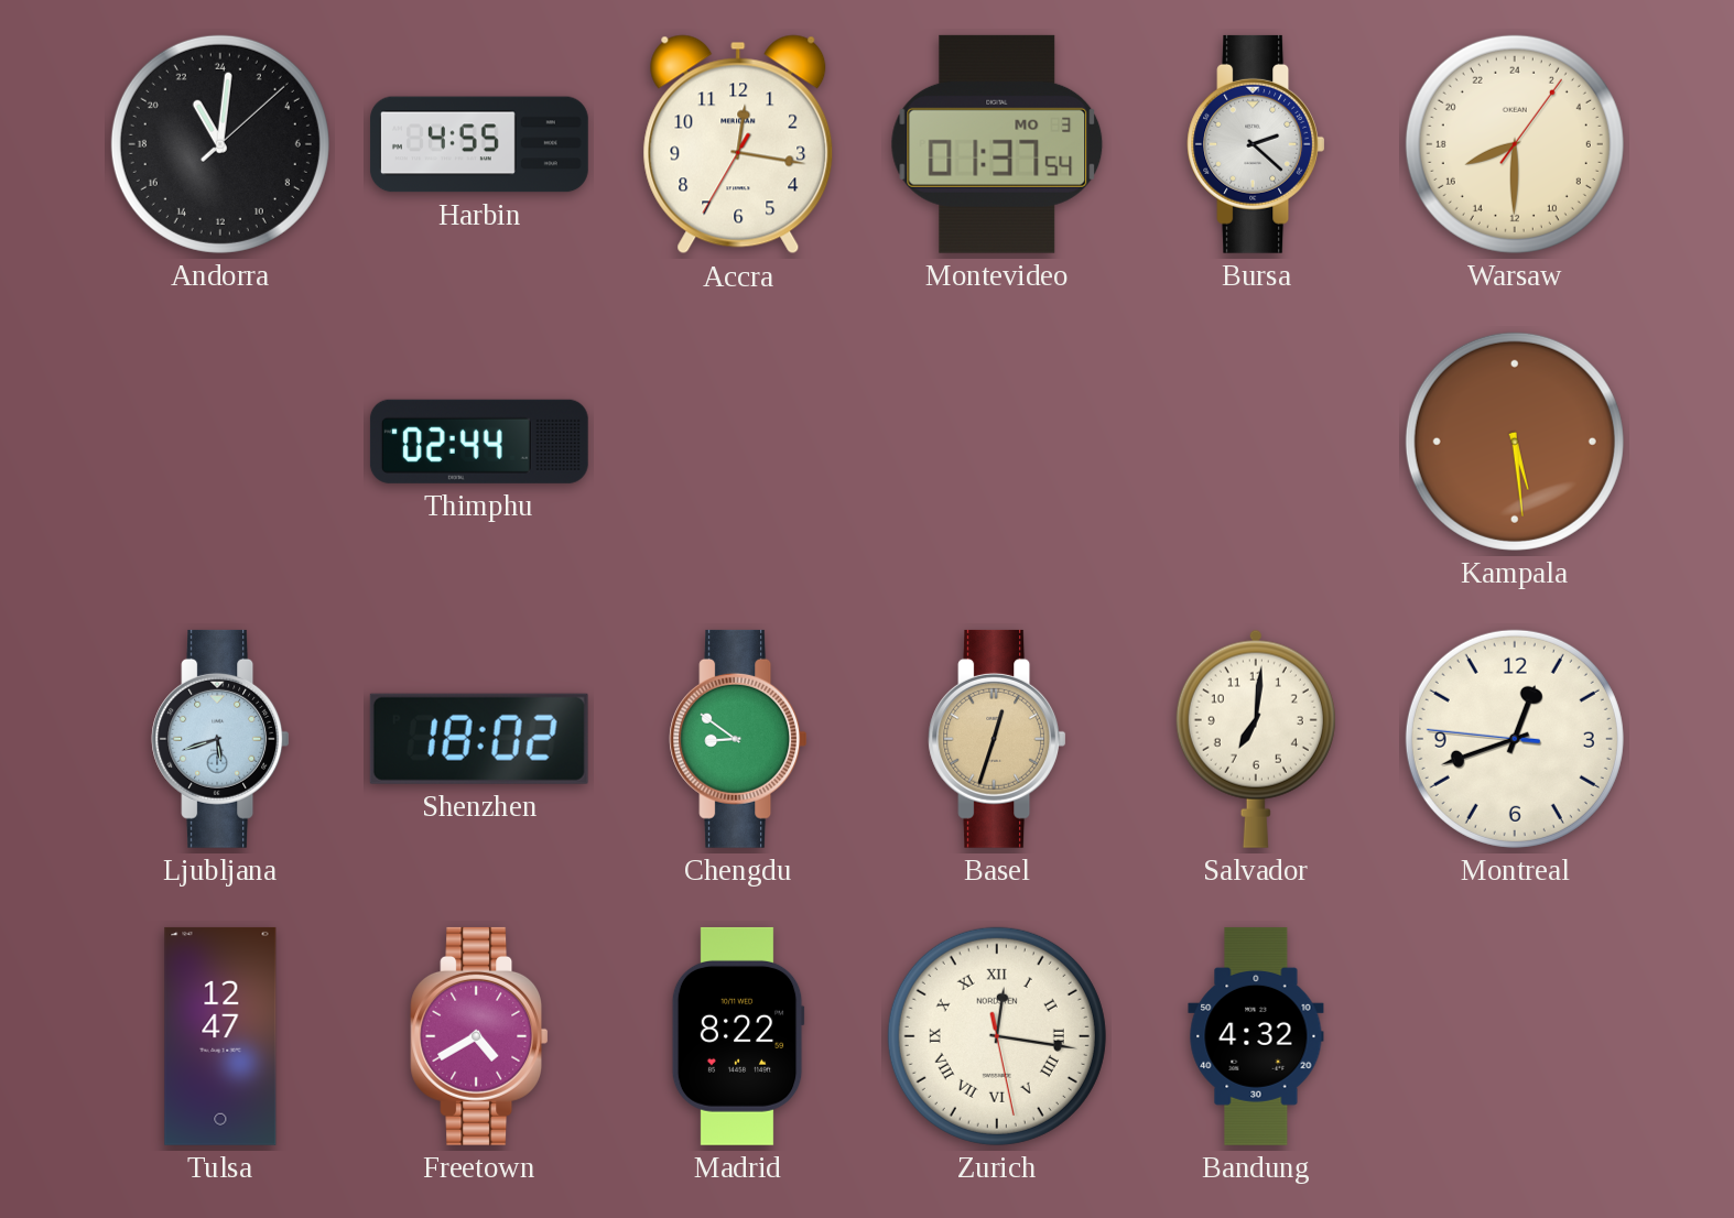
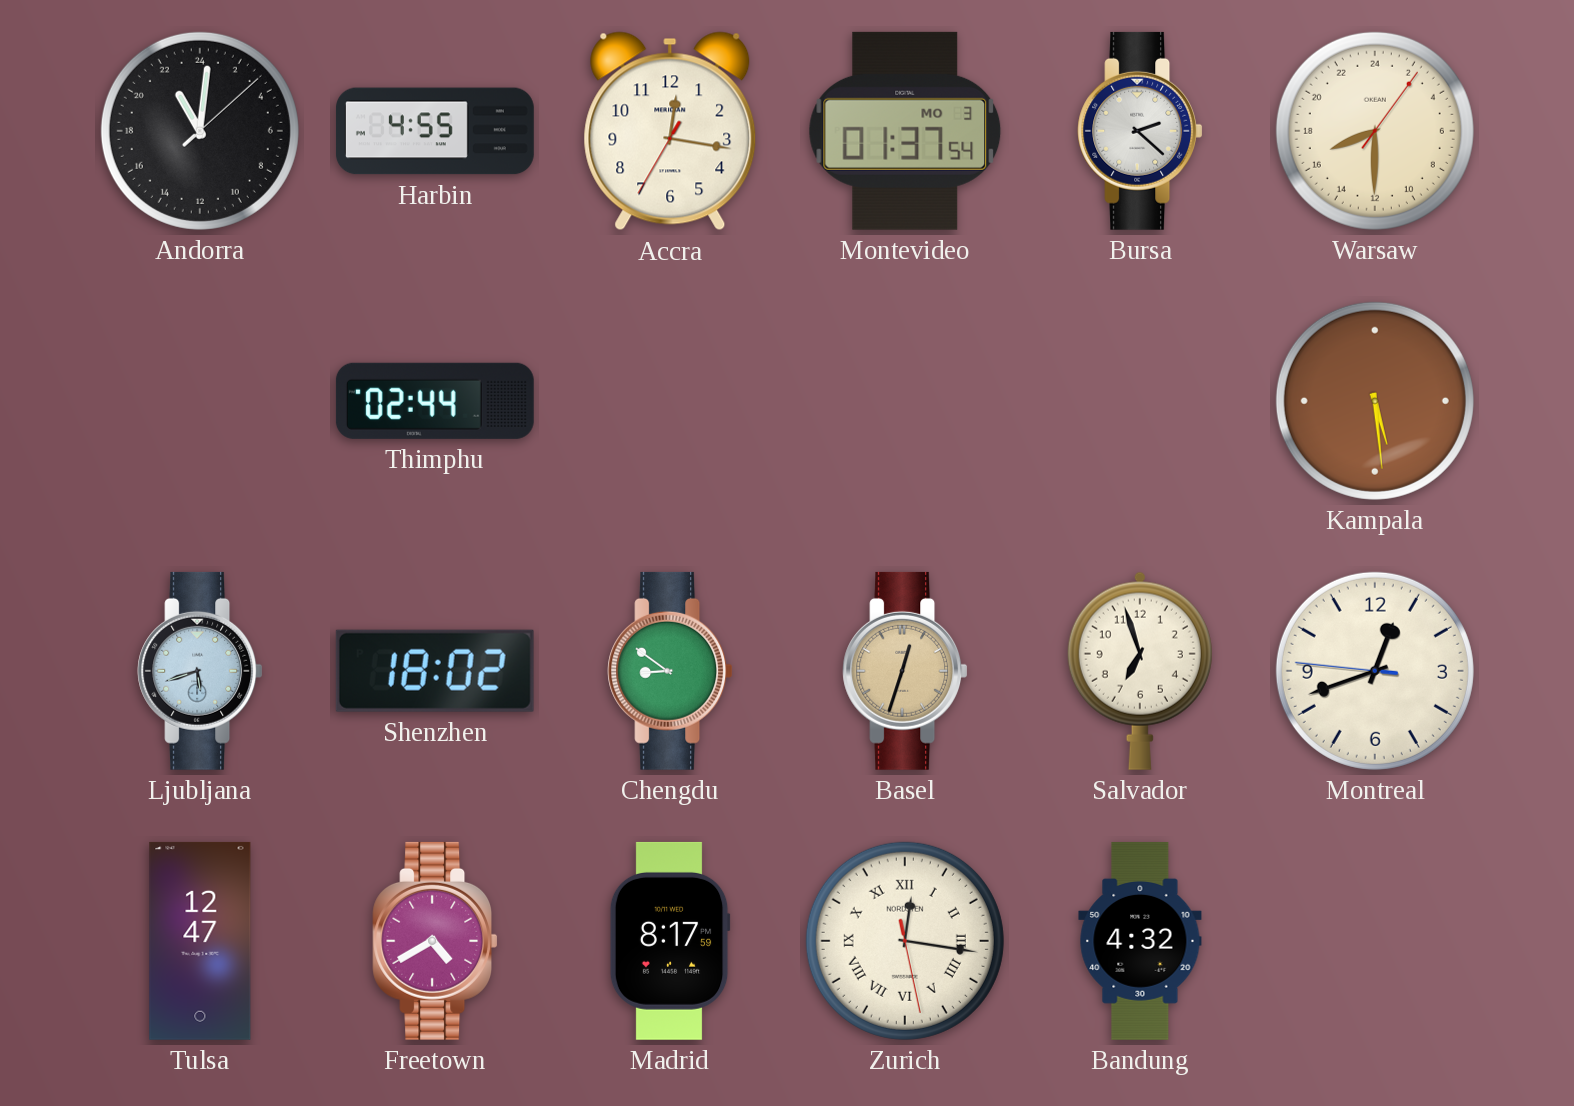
Salvador: 7:01 -> 6:57 (1140, 671)
Madrid: 8:22 -> 8:17 (670, 941)
